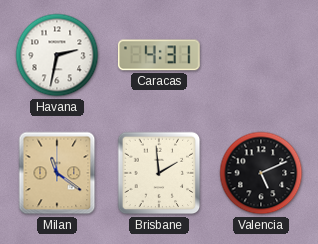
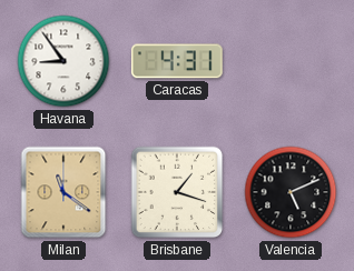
Havana: 2:32 -> 8:54 (63, 61)
Brisbane: 1:59 -> 1:18 (177, 192)
